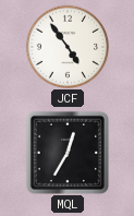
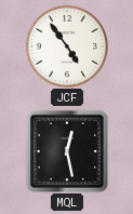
MQL: 12:35 -> 12:28 (67, 151)
